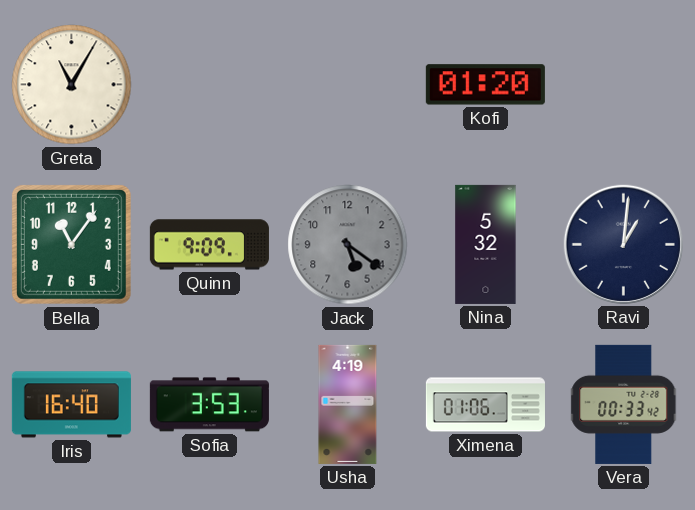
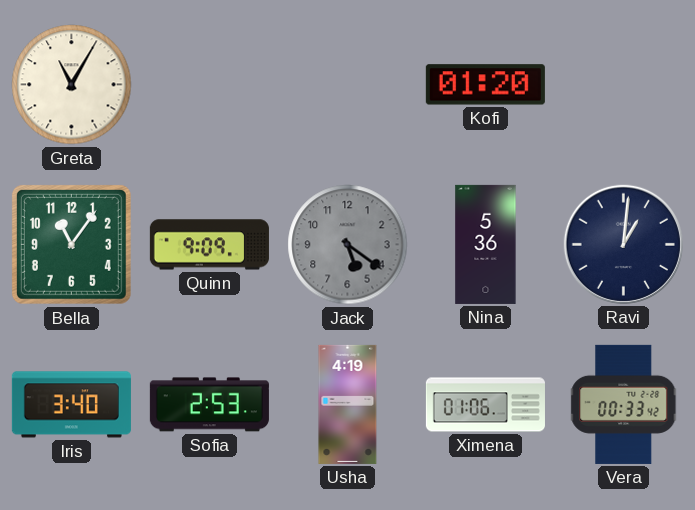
Nina: 5:32 -> 5:36 (486, 244)
Iris: 16:40 -> 3:40 (71, 405)
Sofia: 3:53 -> 2:53 (209, 405)
